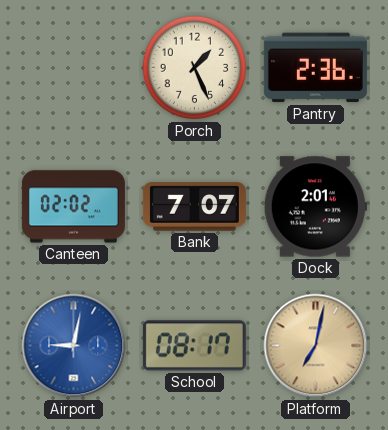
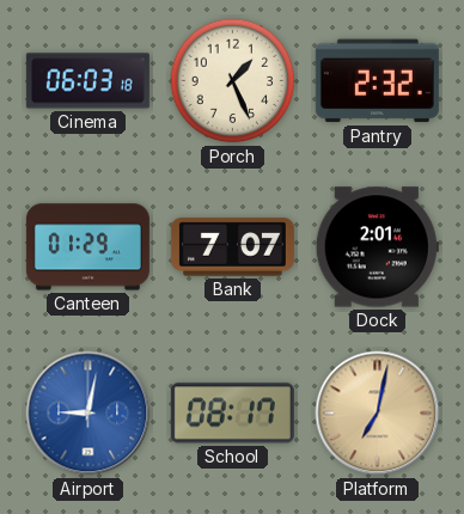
Cinema: none -> 06:03 (87, 81)
Pantry: 2:36 -> 2:32 (377, 81)
Canteen: 02:02 -> 01:29 (87, 247)
